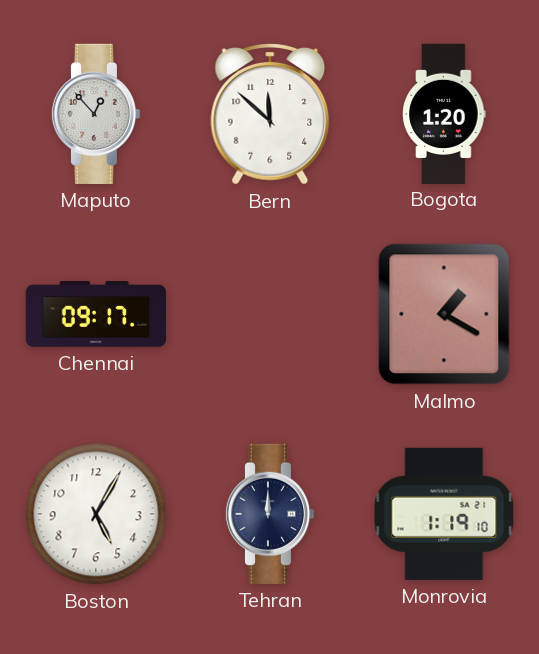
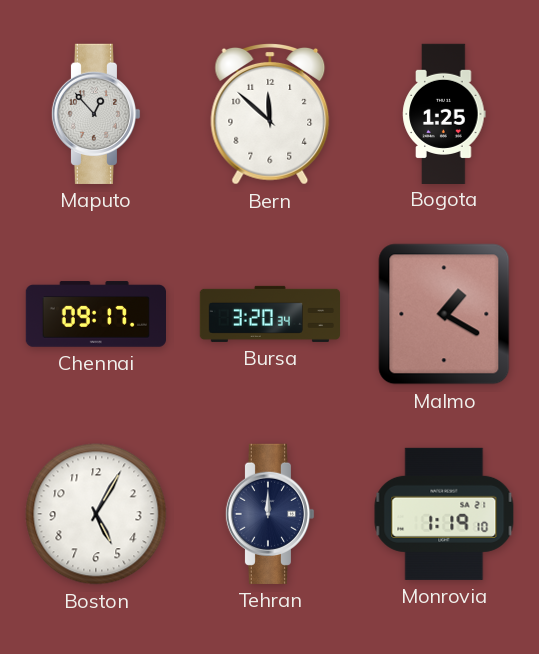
Bogota: 1:20 -> 1:25 (444, 113)
Bursa: none -> 3:20 (270, 314)
